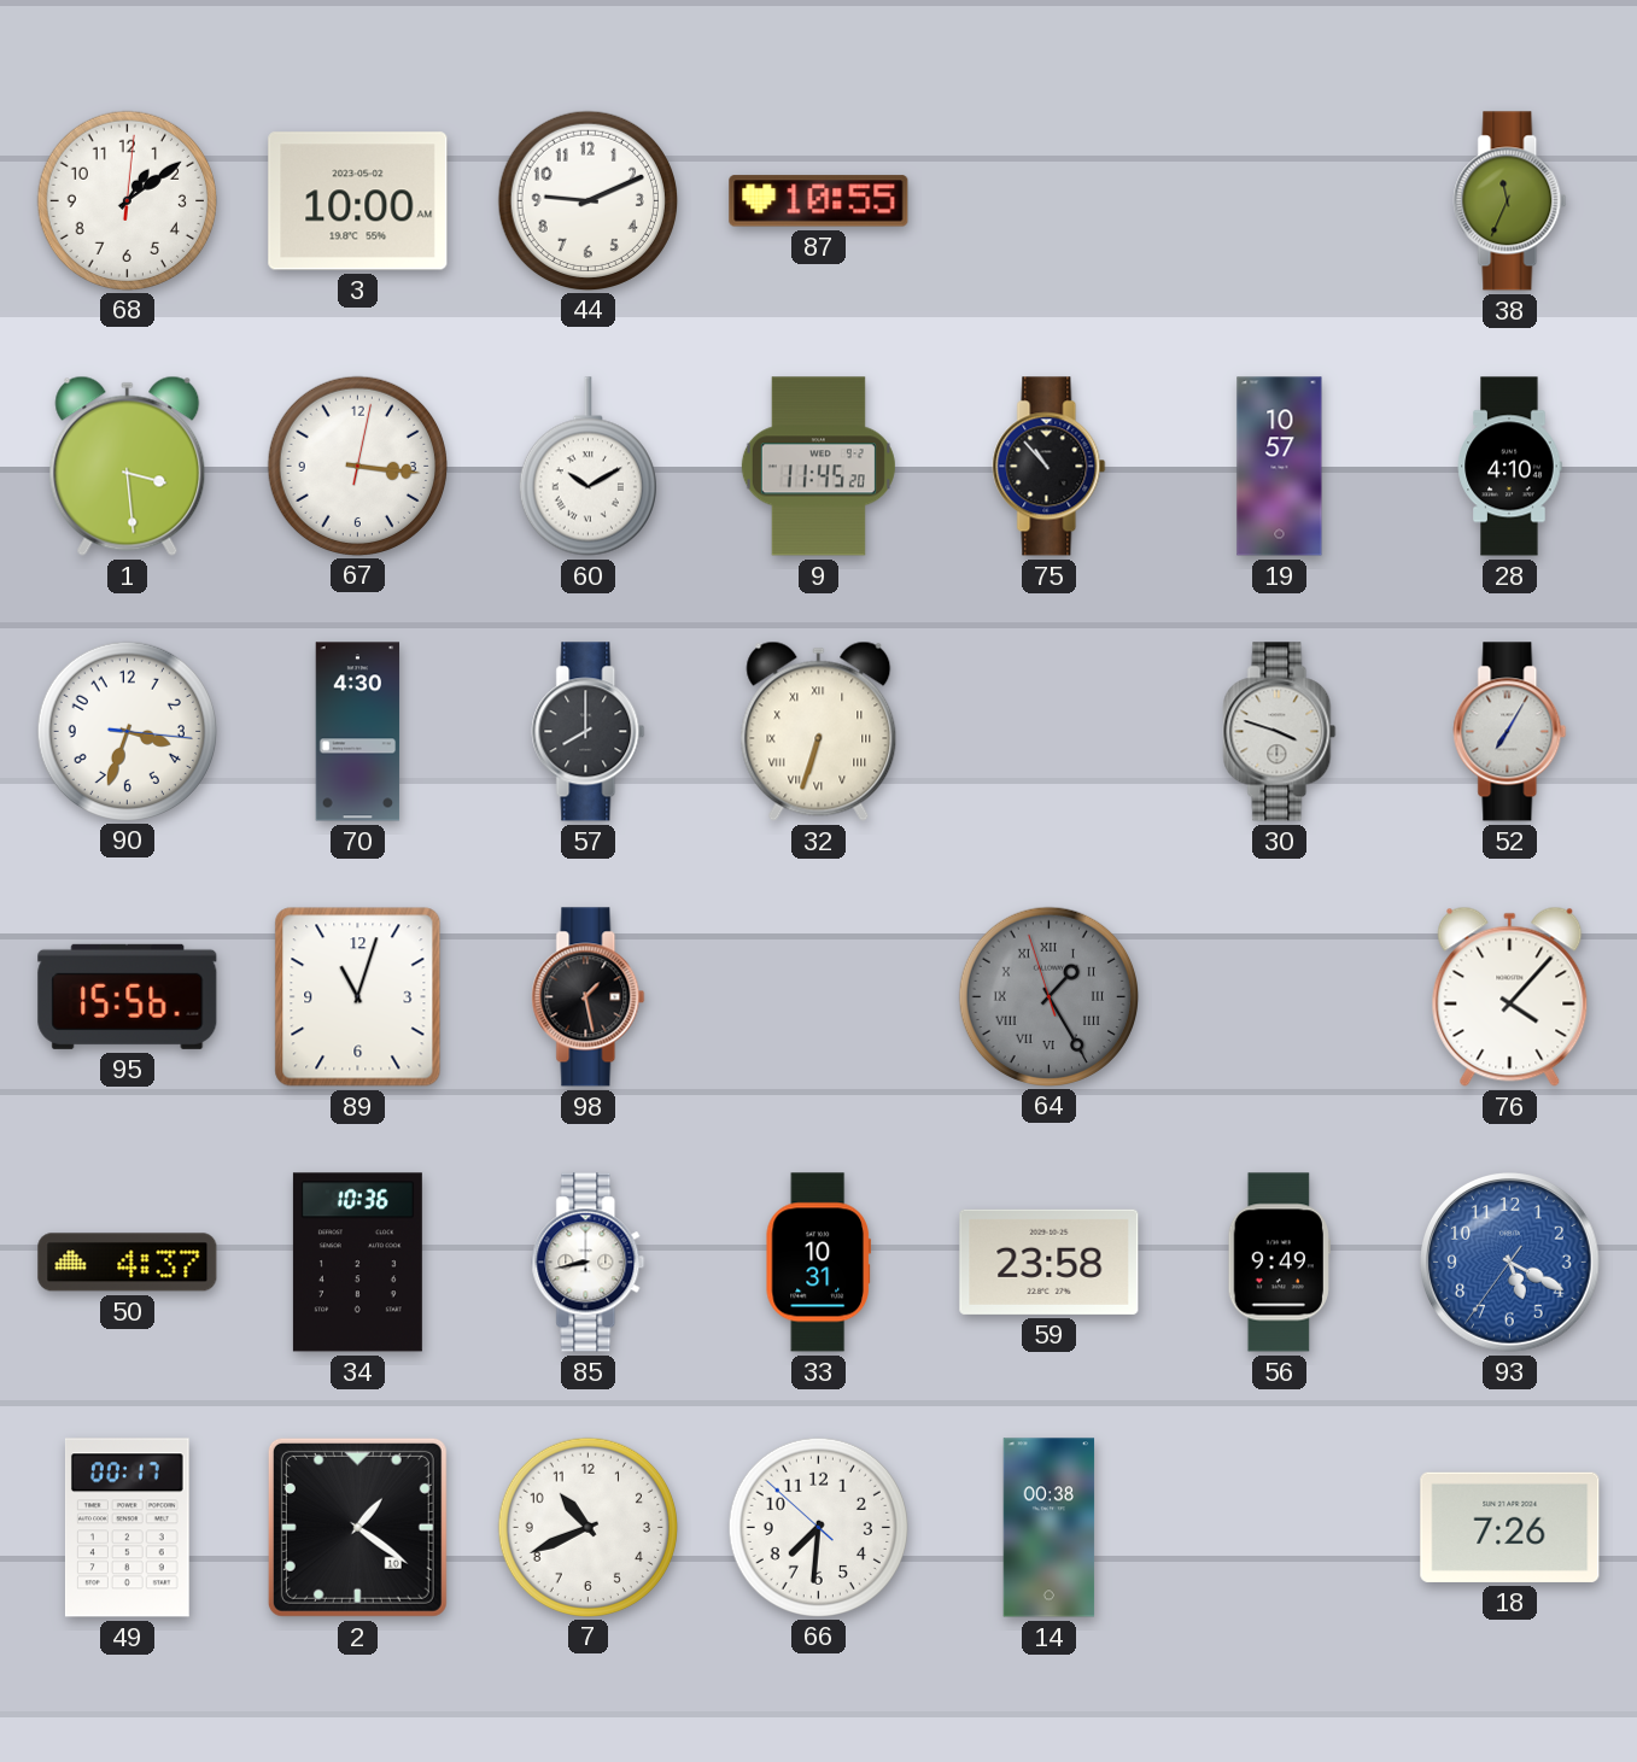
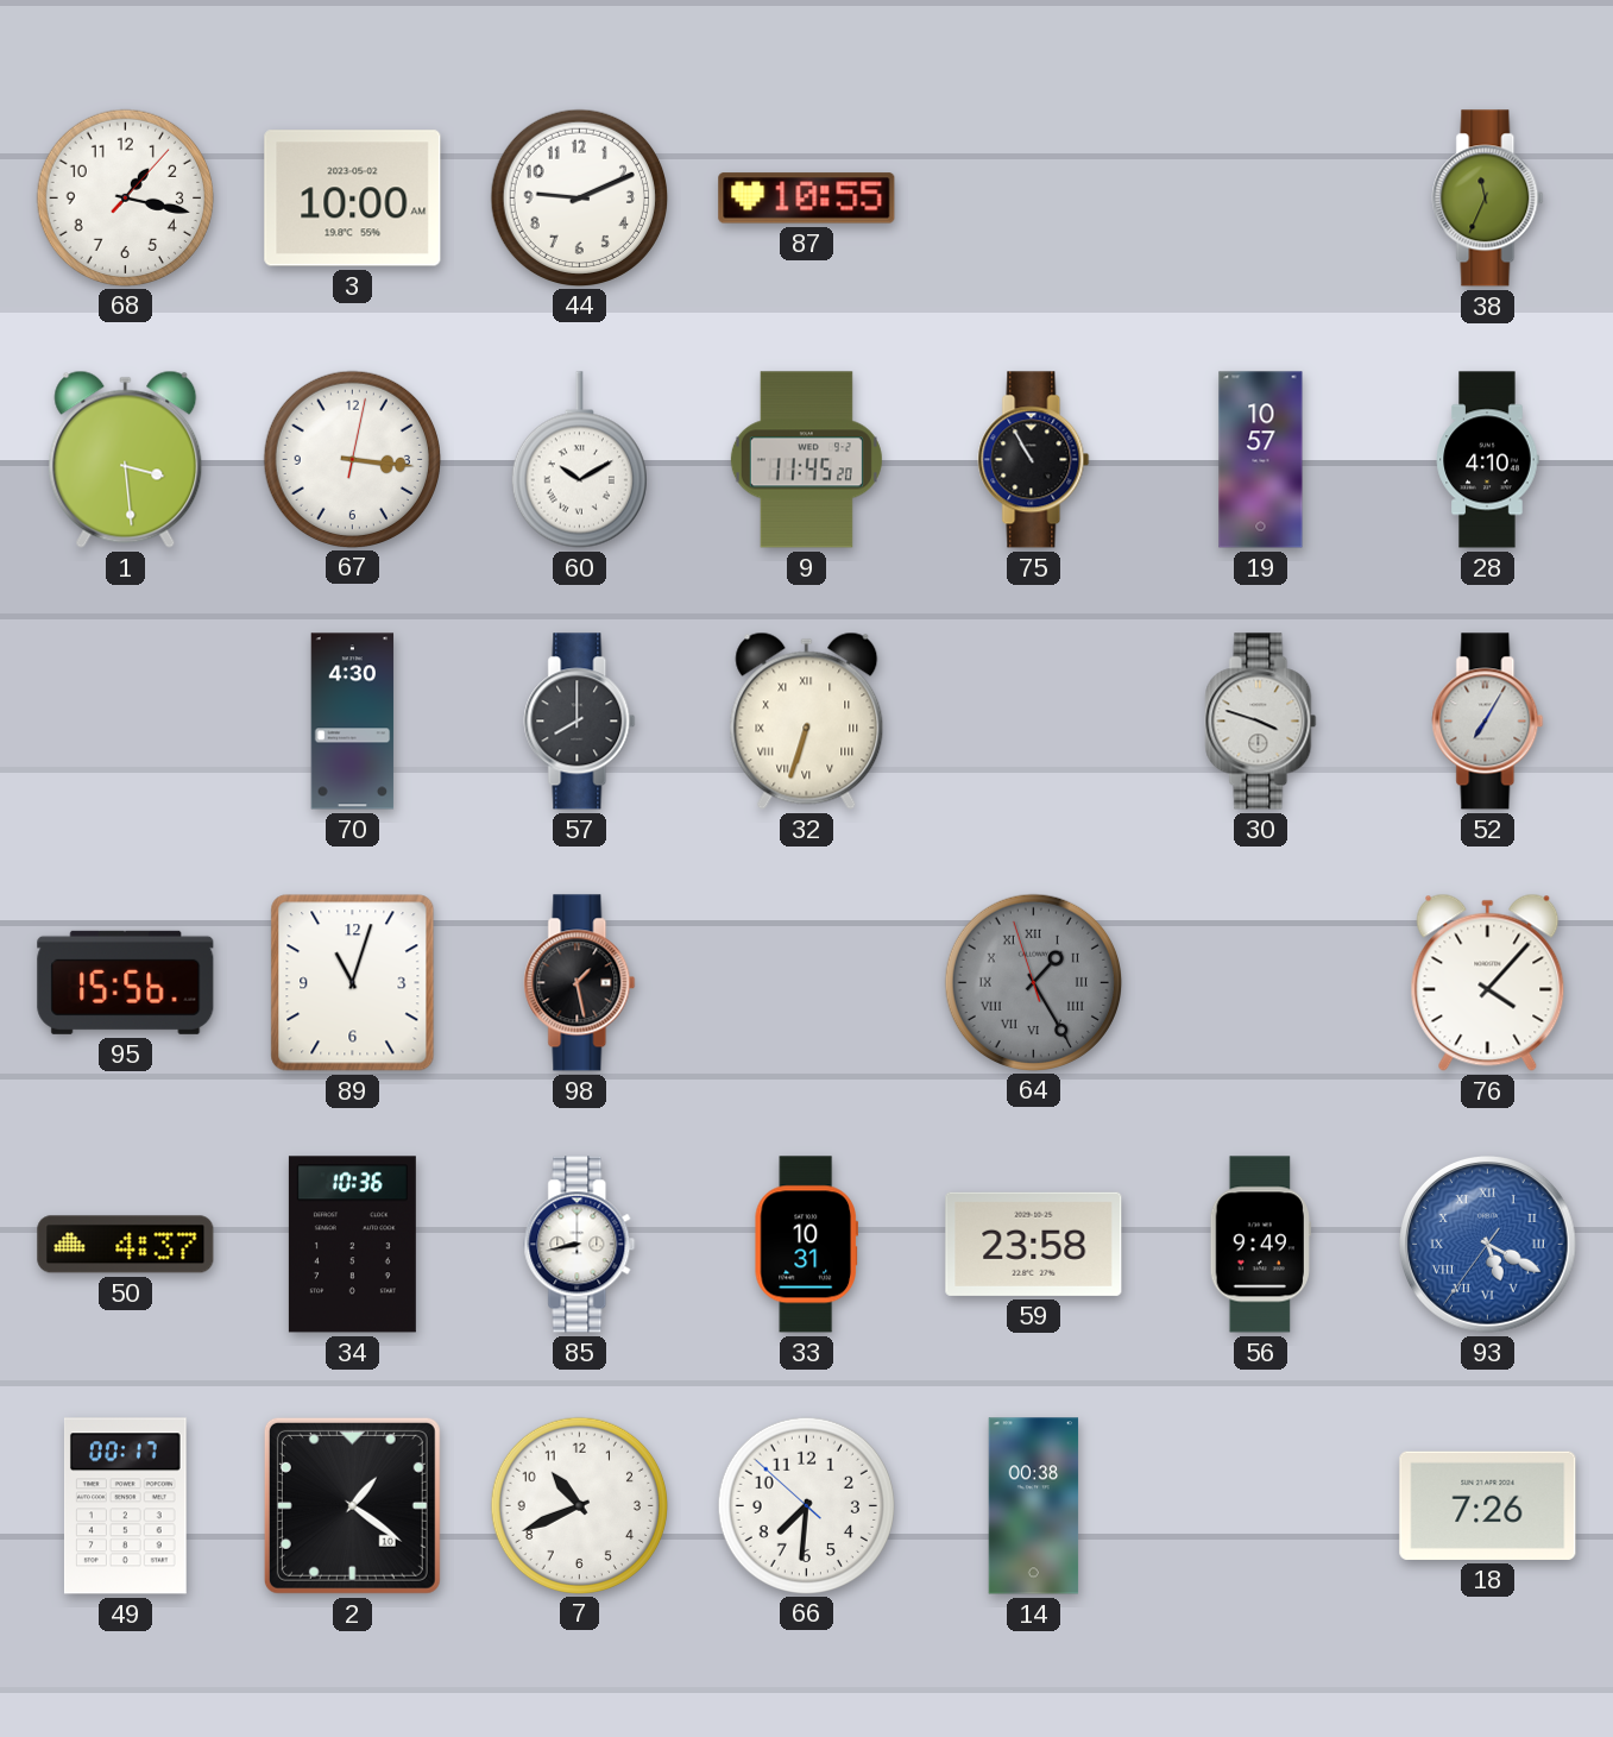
68: 1:09 -> 1:17 (125, 197)
75: 10:53 -> 10:55 (1034, 460)
90: 3:33 -> none (127, 731)
93 numerals: Arabic -> Roman (1488, 1245)
